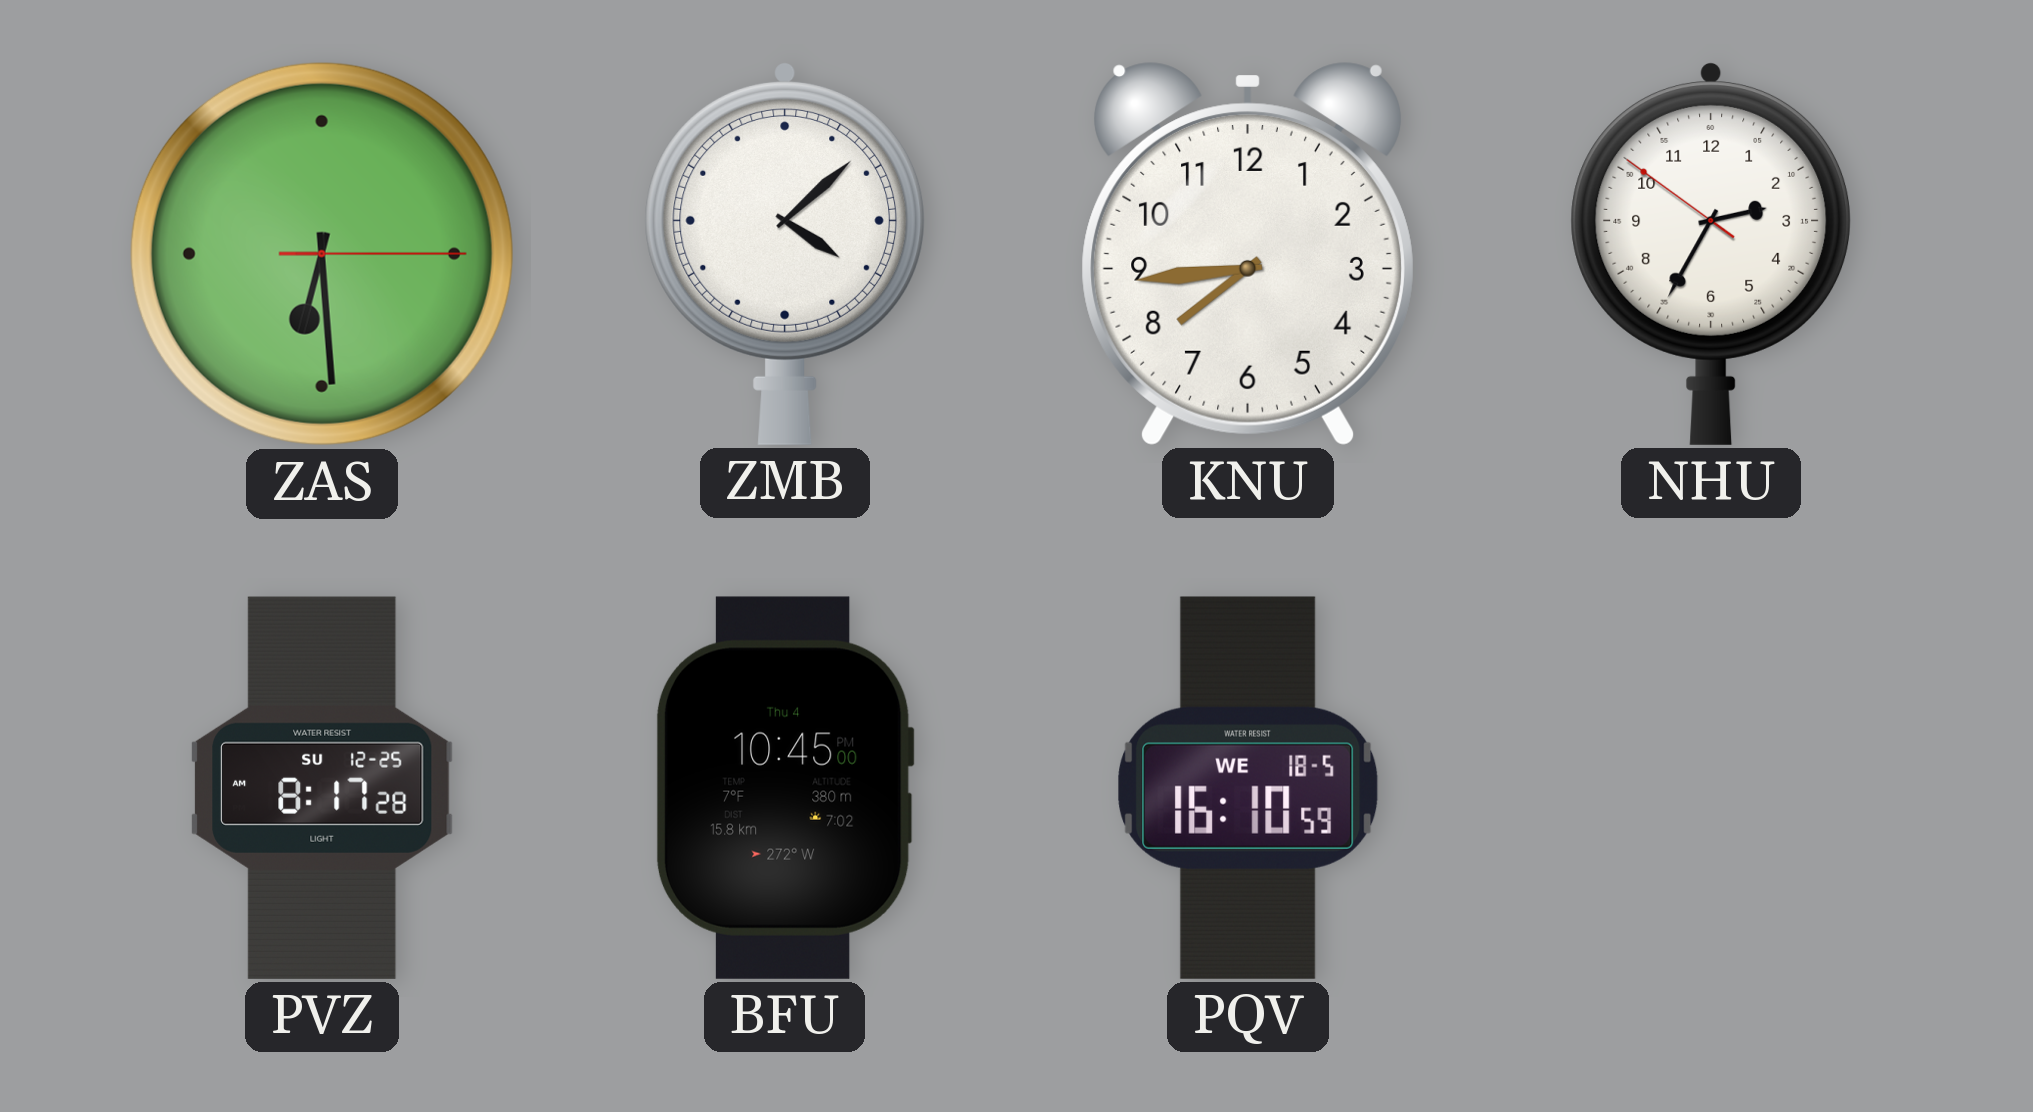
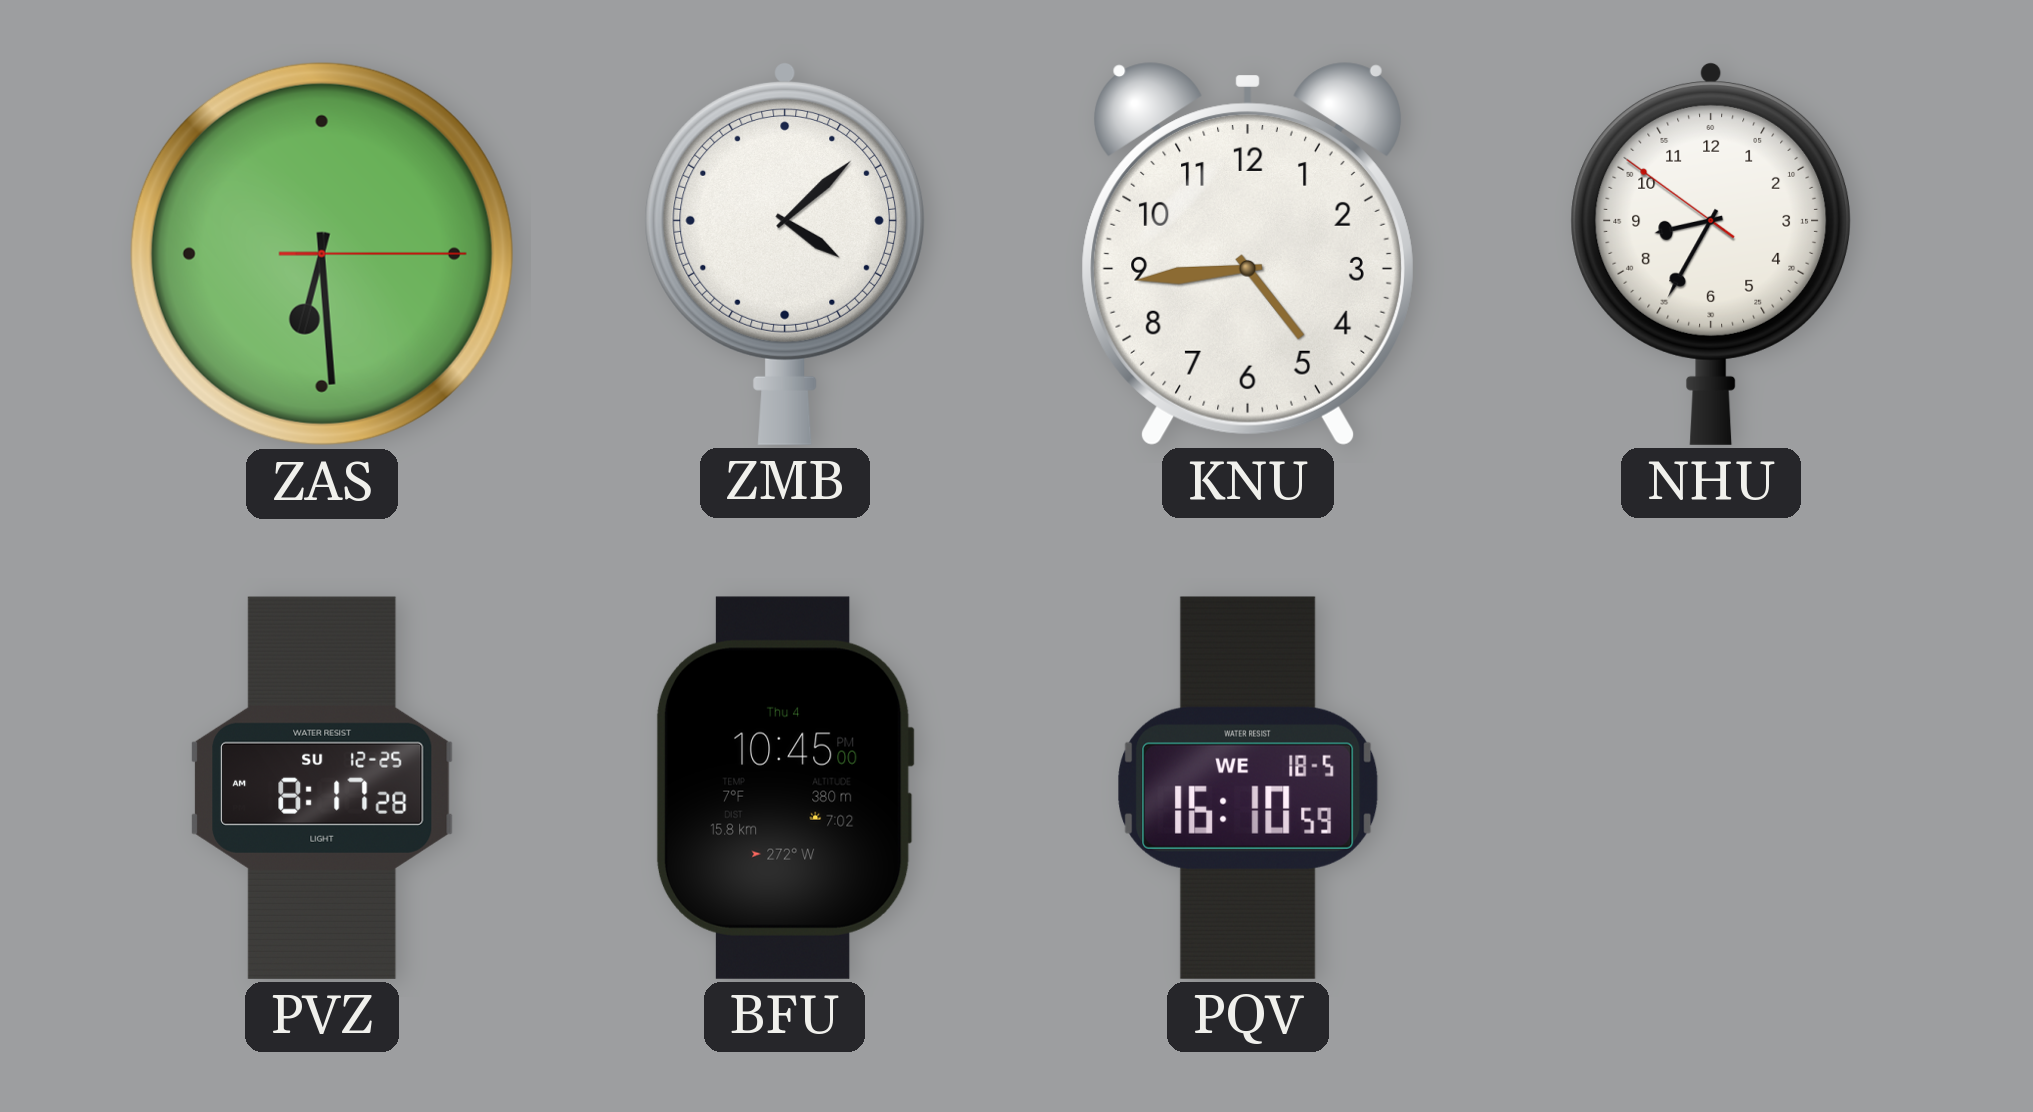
KNU: 7:44 -> 4:44 (1248, 254)
NHU: 2:34 -> 8:34 (1711, 253)
